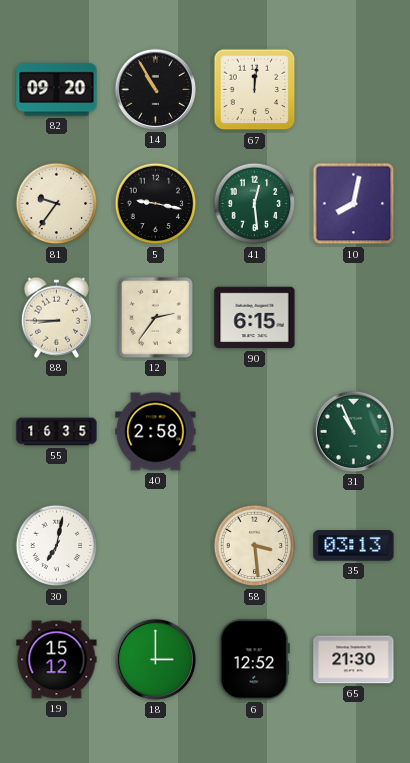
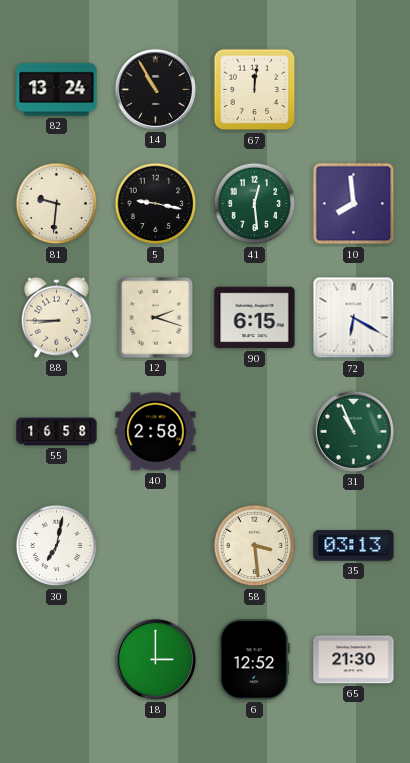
82: 09:20 -> 13:24 (57, 90)
81: 9:36 -> 9:31 (57, 204)
10: 8:02 -> 7:59 (354, 204)
12: 2:36 -> 2:18 (155, 317)
72: none -> 6:20 (354, 318)
55: 16:35 -> 16:58 (57, 432)
19: 15:12 -> none (57, 660)
